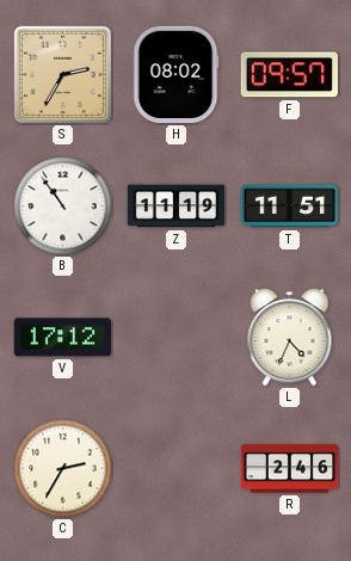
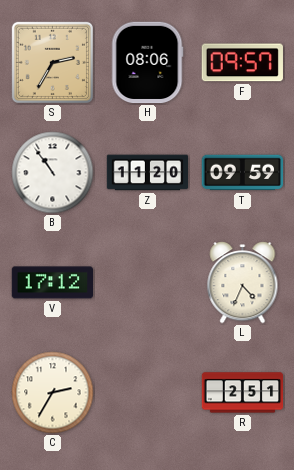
H: 08:02 -> 08:06 (147, 63)
Z: 11:19 -> 11:20 (148, 173)
T: 11:51 -> 09:59 (243, 173)
R: 2:46 -> 2:51 (243, 393)
